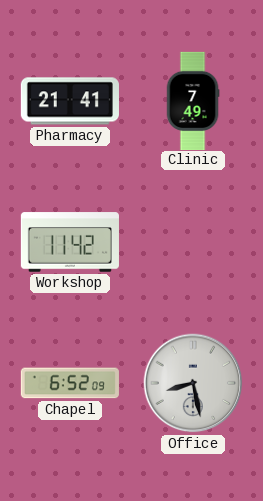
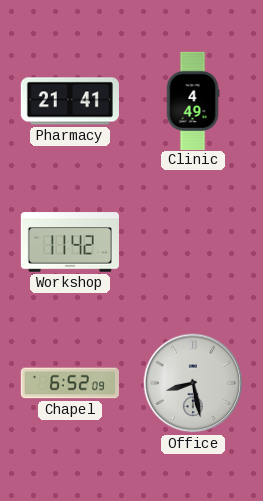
Clinic: 7:49 -> 4:49 (193, 100)
